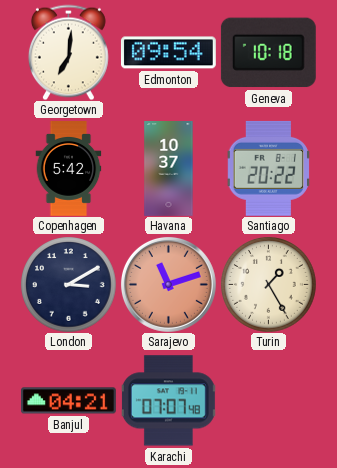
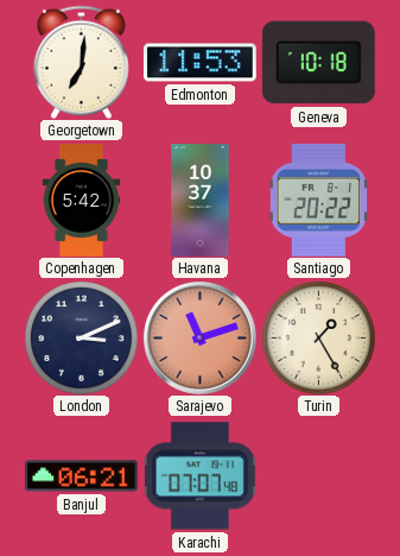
Edmonton: 09:54 -> 11:53 (199, 63)
London: 3:10 -> 3:11 (81, 337)
Banjul: 04:21 -> 06:21 (81, 476)
